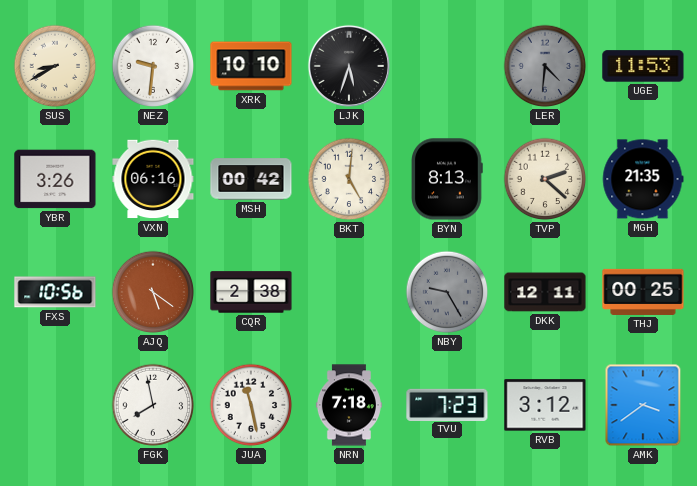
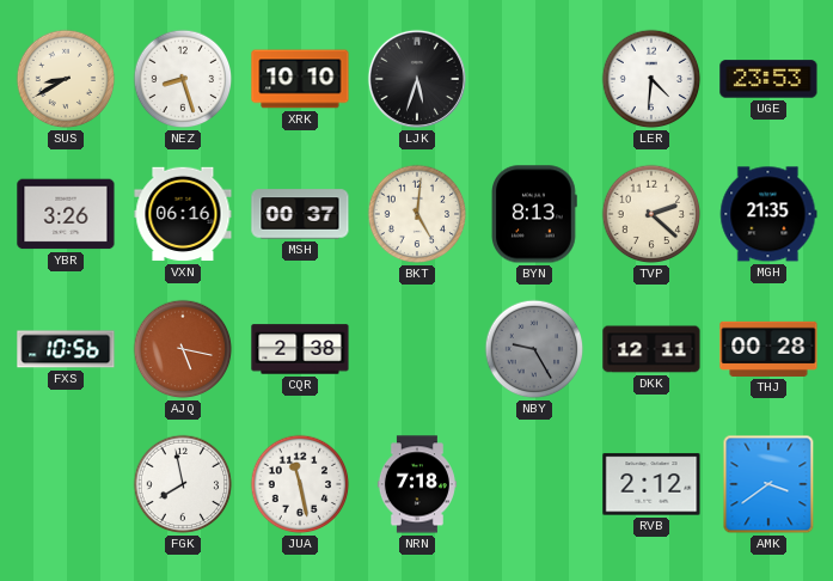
NEZ: 9:31 -> 8:27 (183, 79)
LER dial: grey -> white (651, 79)
UGE: 11:53 -> 23:53 (768, 79)
MSH: 00:42 -> 00:37 (300, 214)
AJQ: 5:21 -> 5:17 (183, 349)
THJ: 00:25 -> 00:28 (768, 349)
TVU: 7:23 -> none (447, 404)
RVB: 3:12 -> 2:12 (651, 484)
